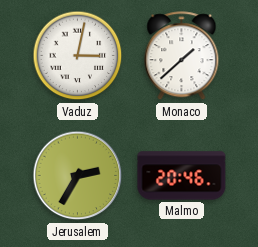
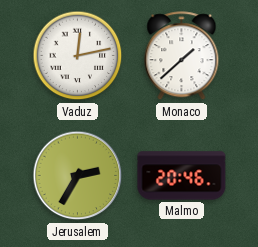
Vaduz: 3:02 -> 12:13 (78, 56)
